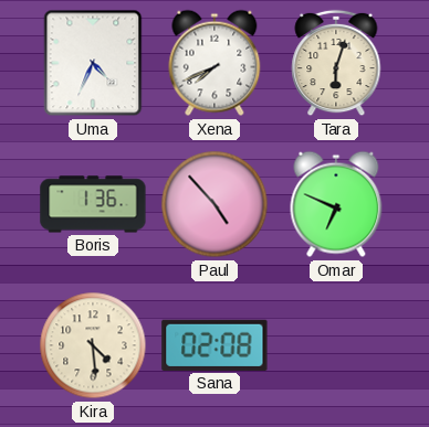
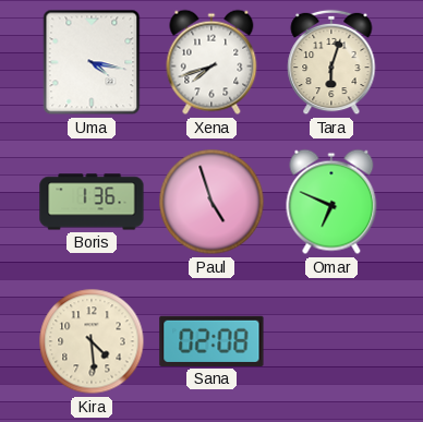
Uma: 4:34 -> 4:17 (92, 62)
Xena: 7:41 -> 7:42 (211, 62)
Paul: 4:53 -> 4:57 (211, 202)
